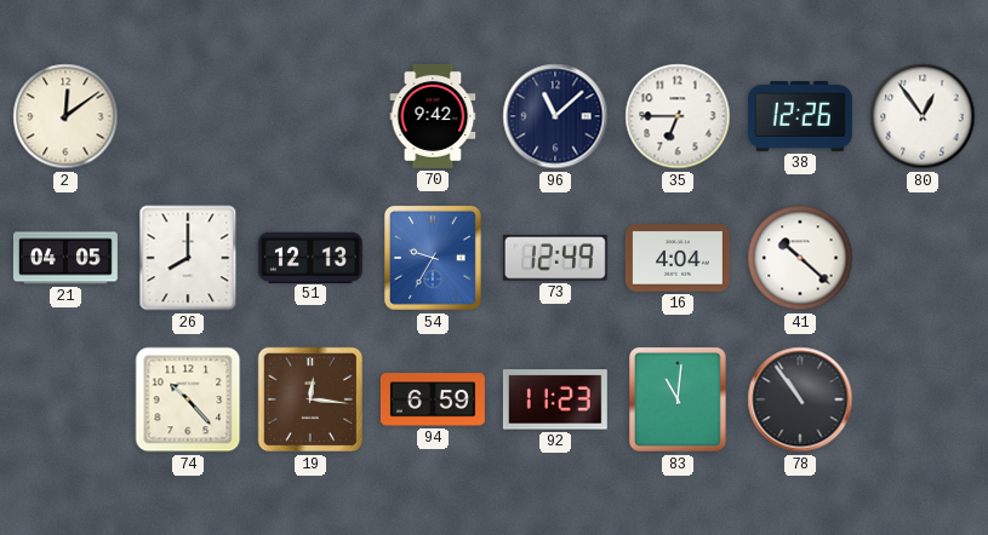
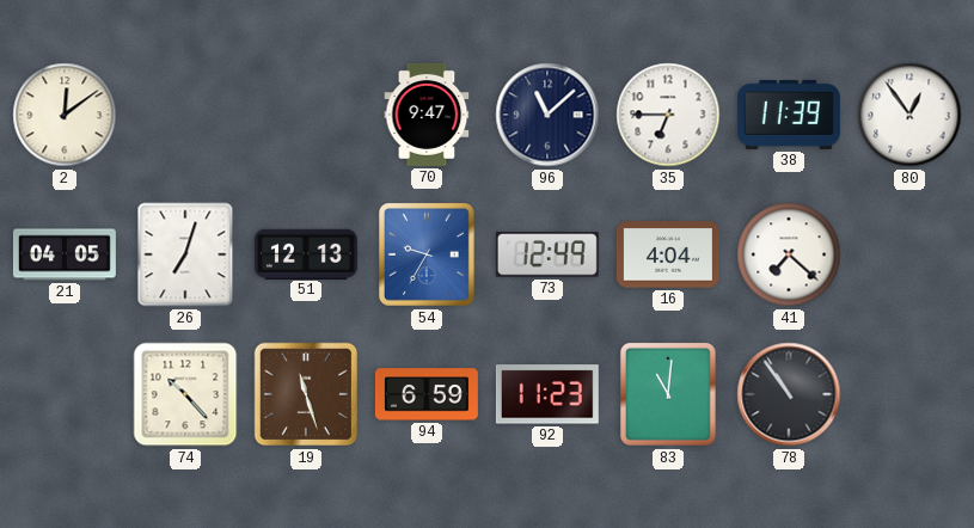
70: 9:42 -> 9:47 (427, 115)
38: 12:26 -> 11:39 (789, 115)
26: 8:00 -> 7:03 (185, 254)
41: 10:22 -> 7:22 (789, 254)
19: 12:16 -> 11:27 (306, 394)
